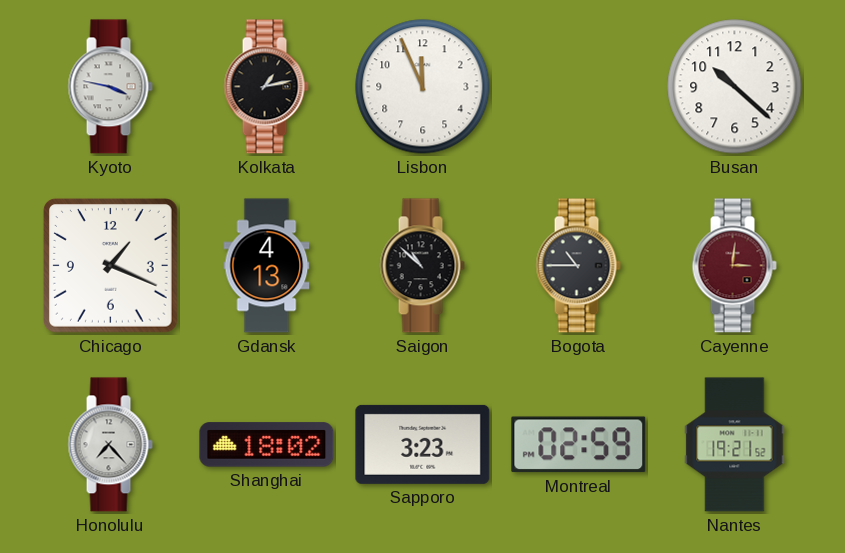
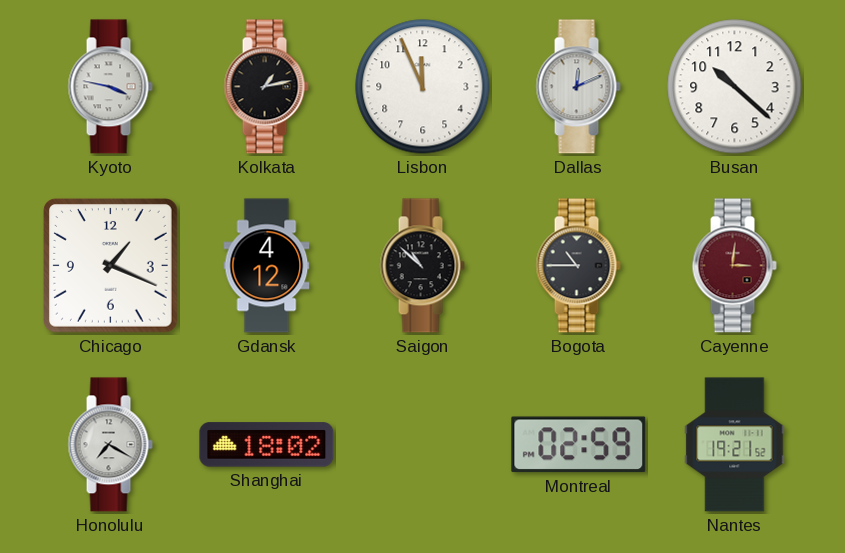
Dallas: none -> 12:11 (578, 87)
Gdansk: 4:13 -> 4:12 (267, 266)
Honolulu: 7:23 -> 7:20 (110, 445)
Sapporo: 3:23 -> none (423, 444)
